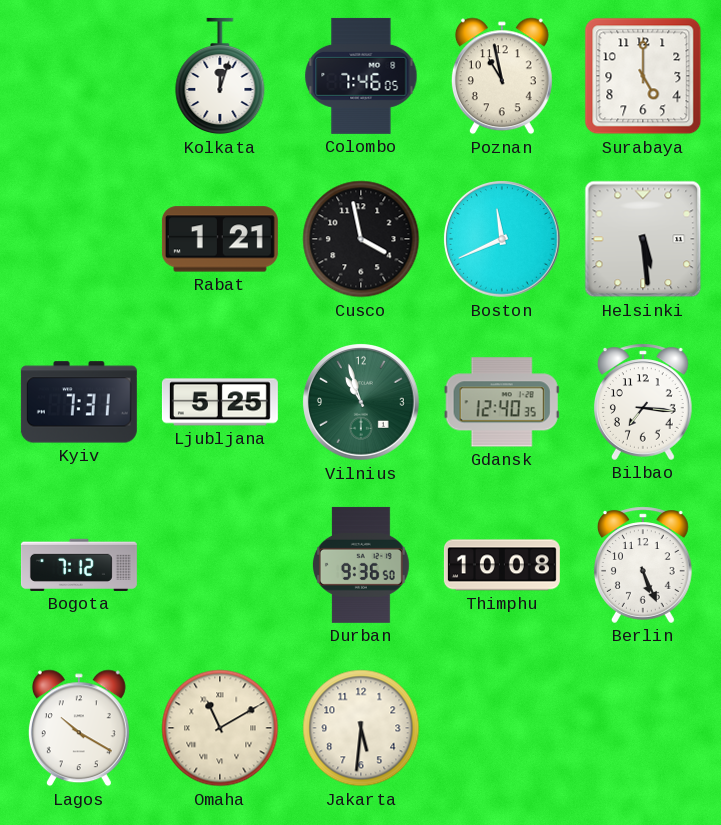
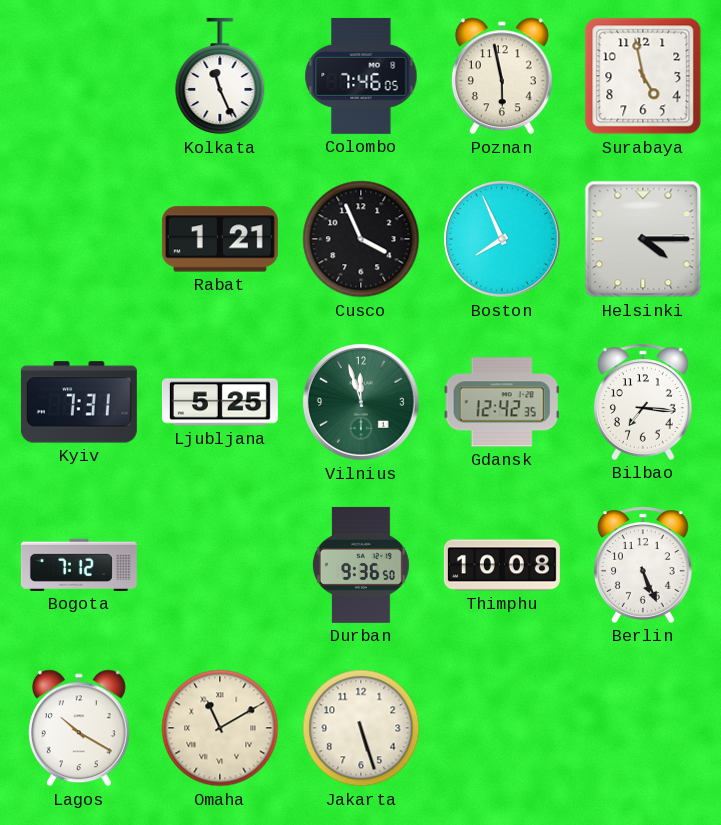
Kolkata: 12:03 -> 11:26 (220, 76)
Poznan: 10:58 -> 5:58 (502, 76)
Surabaya: 5:00 -> 4:58 (643, 76)
Cusco: 3:58 -> 3:56 (361, 239)
Boston: 11:41 -> 7:56 (503, 240)
Helsinki: 5:29 -> 4:15 (643, 239)
Vilnius: 10:57 -> 11:57 (362, 403)
Gdansk: 12:40 -> 12:42 (502, 402)
Jakarta: 5:31 -> 5:27 (361, 728)
